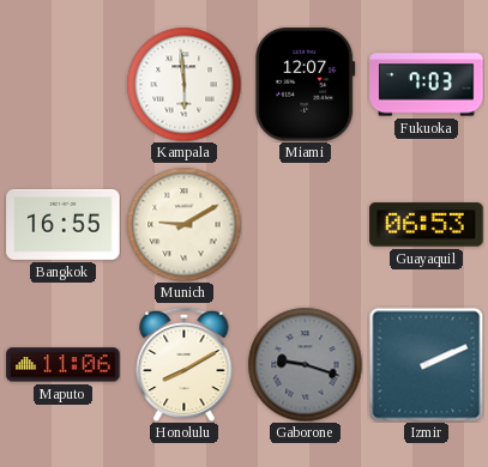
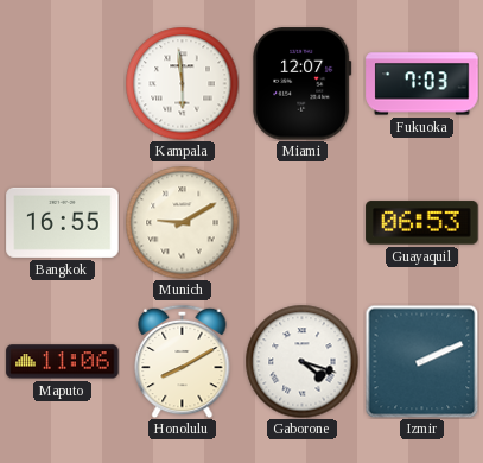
Gaborone: 9:18 -> 4:18 (301, 361)
Gaborone dial: grey -> white (301, 361)
